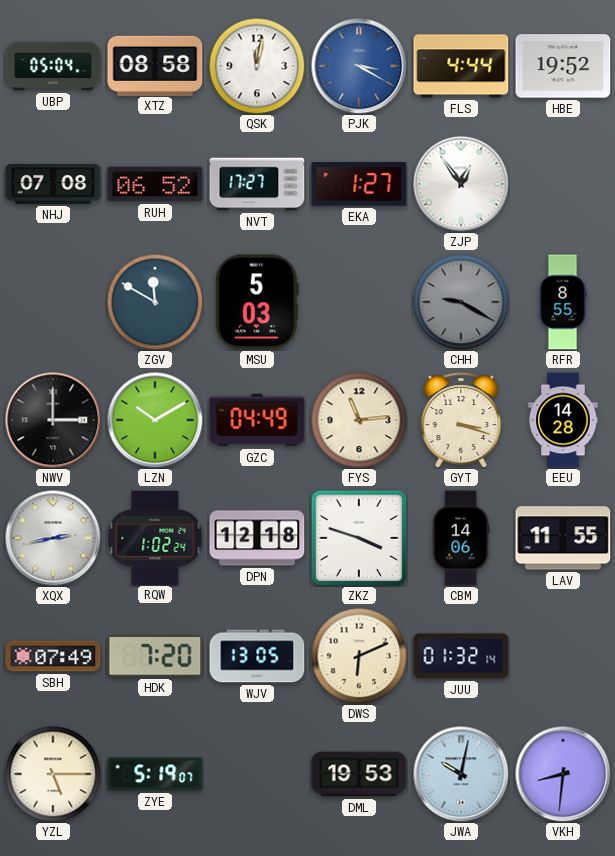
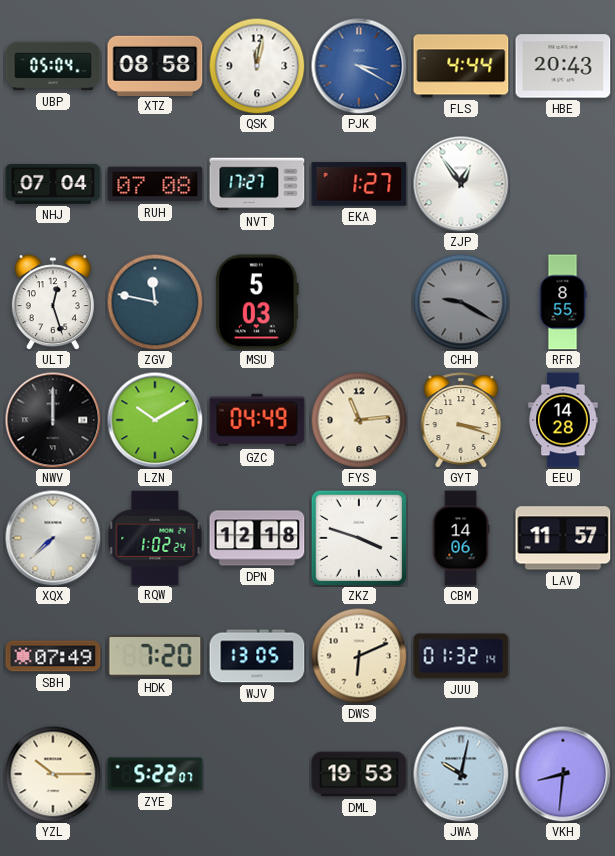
HBE: 19:52 -> 20:43 (563, 66)
NHJ: 07:08 -> 07:04 (53, 184)
RUH: 06:52 -> 07:08 (155, 184)
ULT: none -> 12:27 (53, 302)
ZGV: 11:50 -> 11:47 (155, 302)
NWV: 3:00 -> 12:00 (53, 420)
XQX: 2:43 -> 7:38 (53, 538)
LAV: 11:55 -> 11:57 (563, 538)
YZL: 5:15 -> 10:15 (53, 774)
ZYE: 5:19 -> 5:22 (155, 774)
